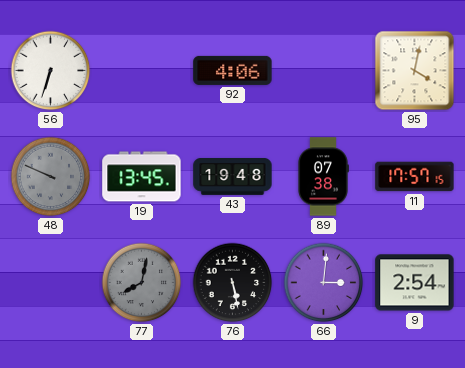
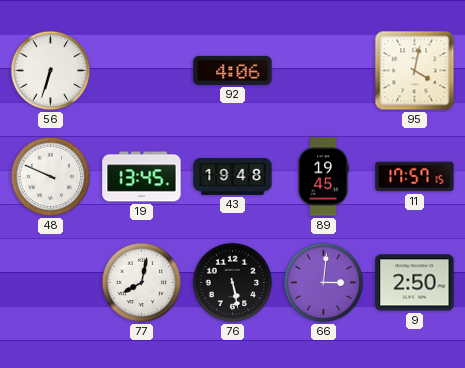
48 dial: grey -> white (51, 177)
89: 07:38 -> 19:45 (323, 177)
77 dial: grey -> white (142, 283)
9: 2:54 -> 2:50 (415, 283)
